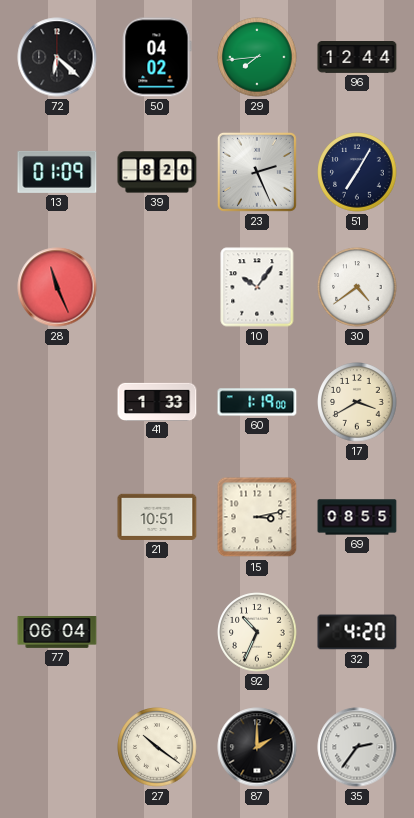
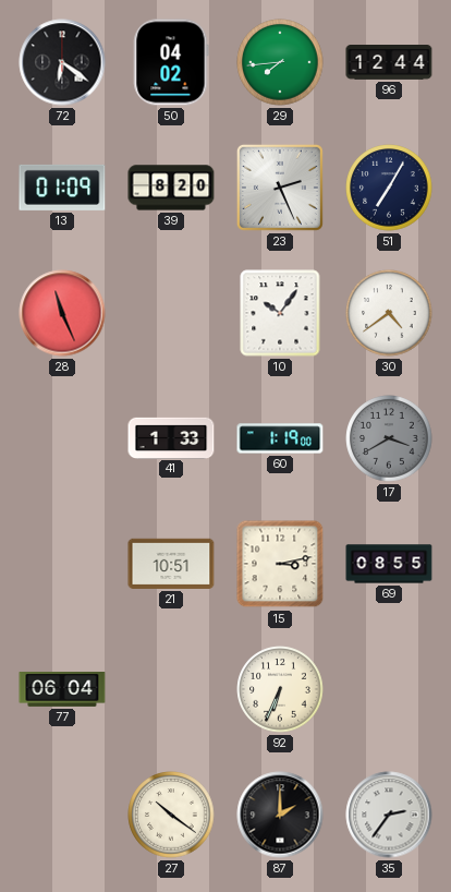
72: 6:22 -> 6:21 (62, 62)
17 dial: cream -> grey (389, 438)
92: 10:34 -> 6:34 (280, 689)
32: 4:20 -> none (357, 632)
